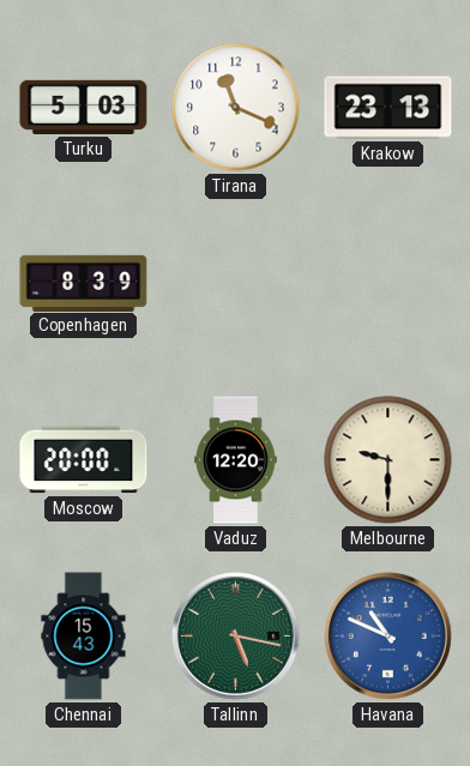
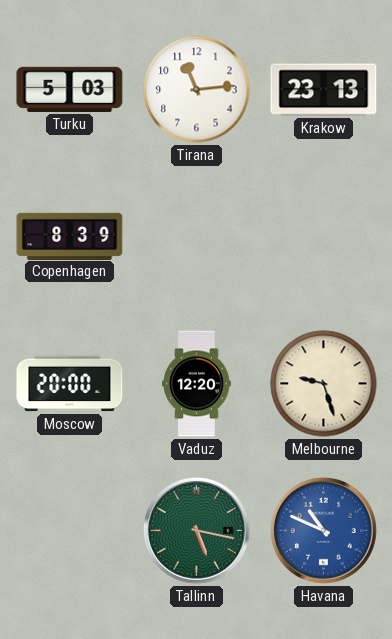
Tirana: 11:19 -> 11:14 (197, 90)
Melbourne: 9:30 -> 9:27 (324, 384)
Chennai: 15:43 -> none (84, 637)
